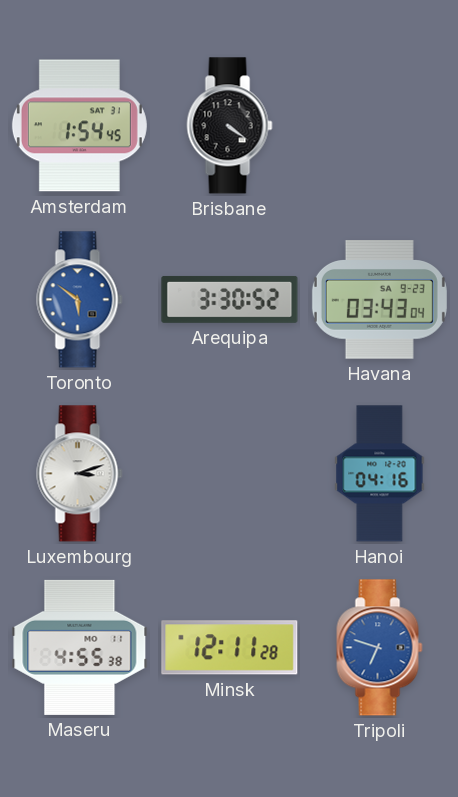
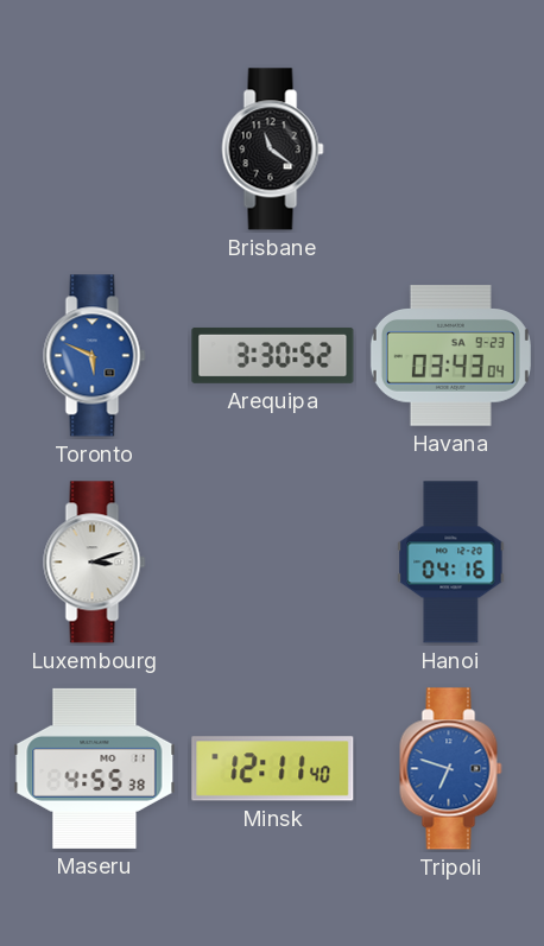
Amsterdam: 1:54 -> none (79, 126)
Brisbane: 4:21 -> 11:21 (273, 150)
Toronto: 5:51 -> 5:49 (95, 356)
Minsk: 12:11:28 -> 12:11:40 (273, 769)
